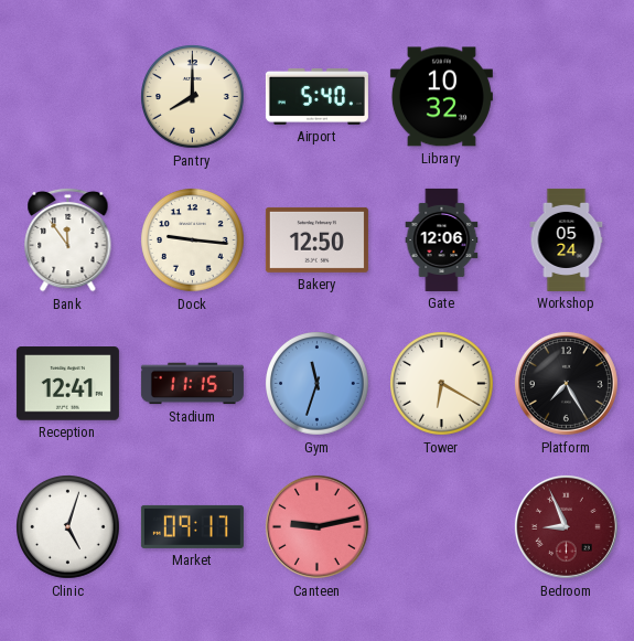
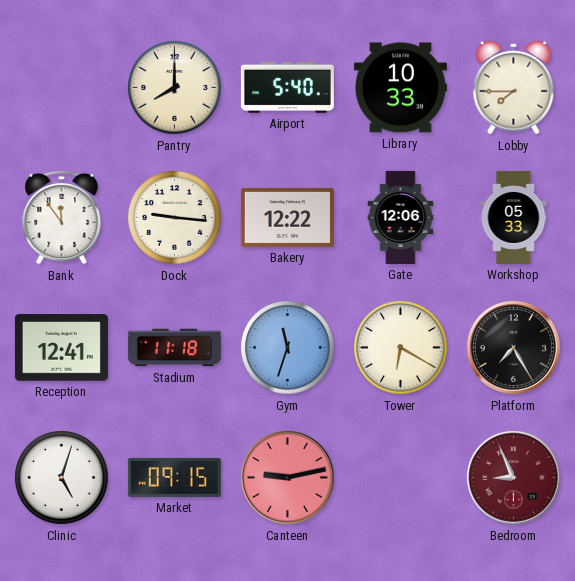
Library: 10:32 -> 10:33 (400, 88)
Lobby: none -> 7:45 (514, 88)
Bakery: 12:50 -> 12:22 (287, 217)
Workshop: 05:24 -> 05:33 (514, 217)
Stadium: 11:15 -> 11:18 (174, 348)
Market: 09:17 -> 09:15 (174, 477)
